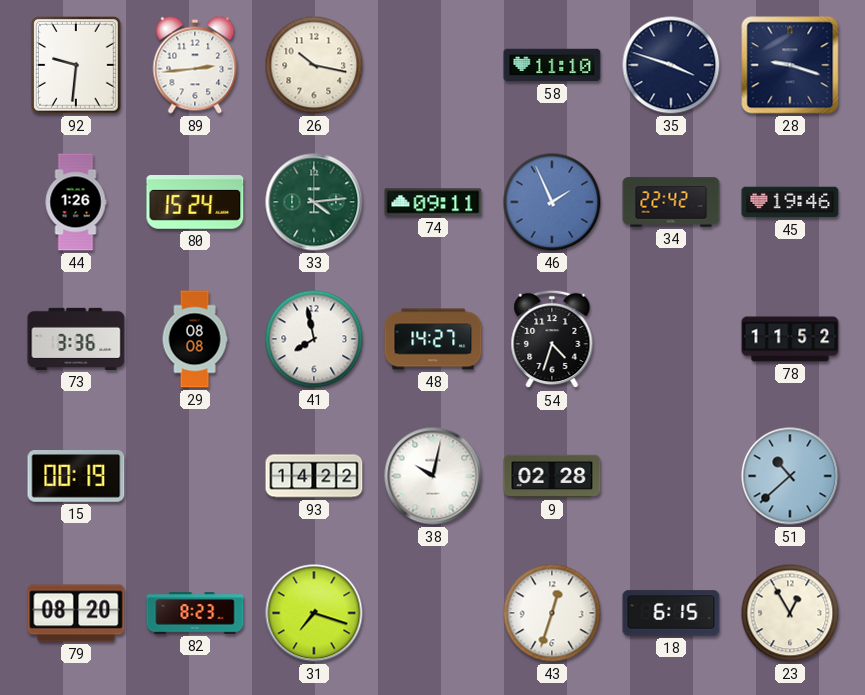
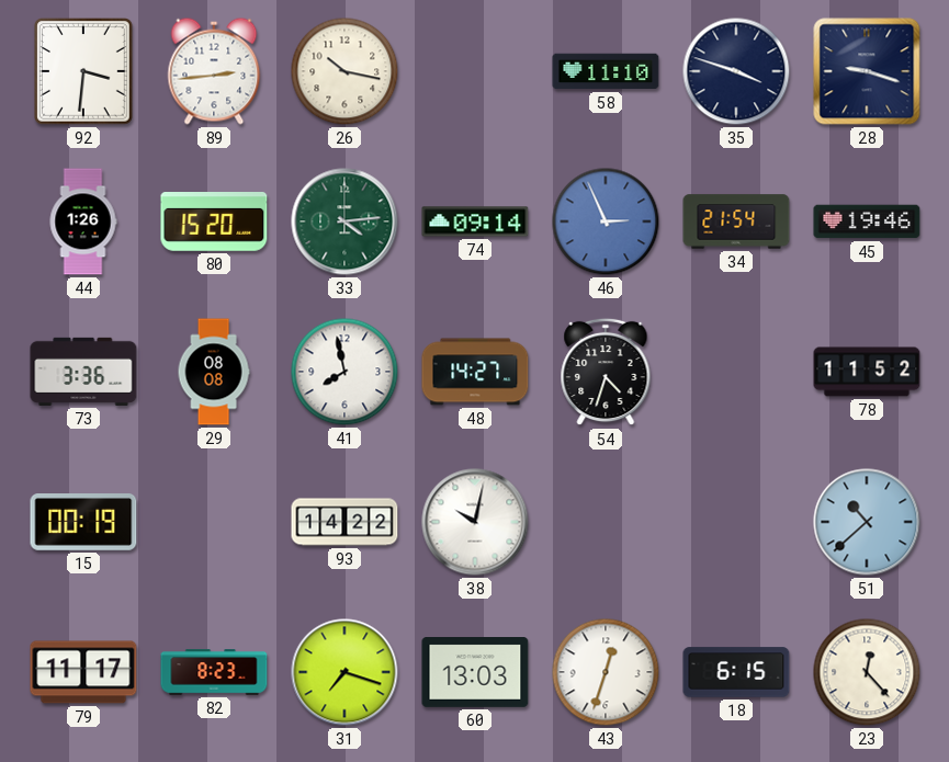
92: 9:31 -> 3:31 (84, 72)
80: 15:24 -> 15:20 (214, 223)
74: 09:11 -> 09:14 (475, 221)
46: 1:56 -> 2:56 (606, 221)
34: 22:42 -> 21:54 (736, 221)
9: 02:28 -> none (552, 476)
79: 08:20 -> 11:17 (83, 672)
60: none -> 13:03 (475, 673)
23: 12:55 -> 12:23 (867, 672)
